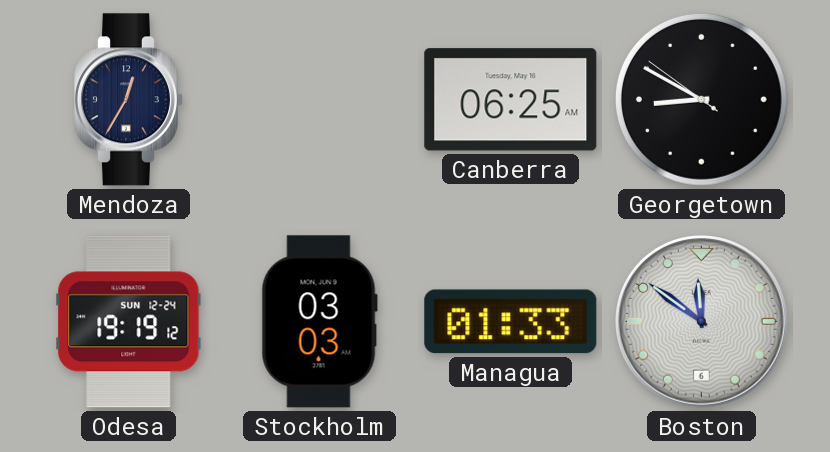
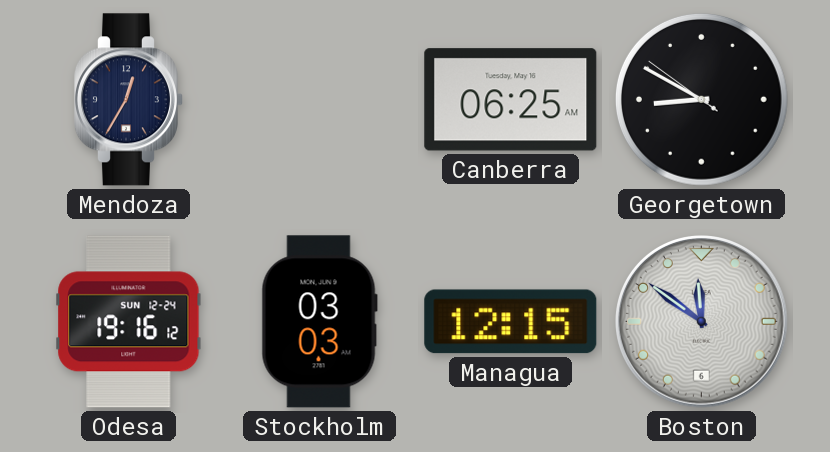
Odesa: 19:19 -> 19:16 (129, 322)
Managua: 01:33 -> 12:15 (511, 322)
